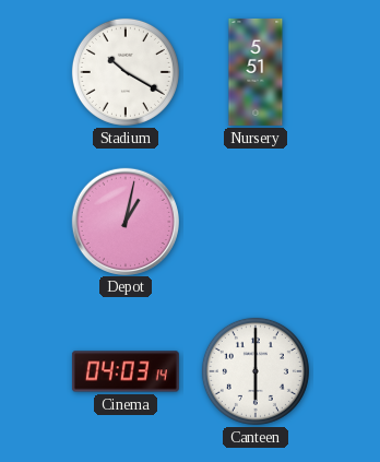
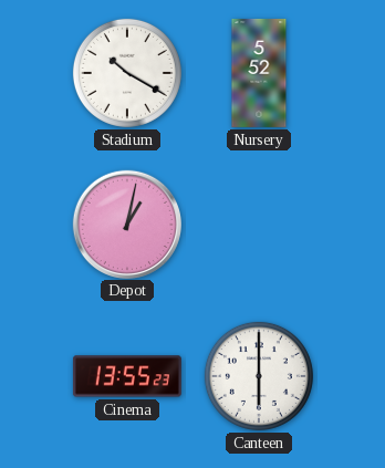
Nursery: 5:51 -> 5:52 (259, 73)
Cinema: 04:03 -> 13:55 (127, 376)
